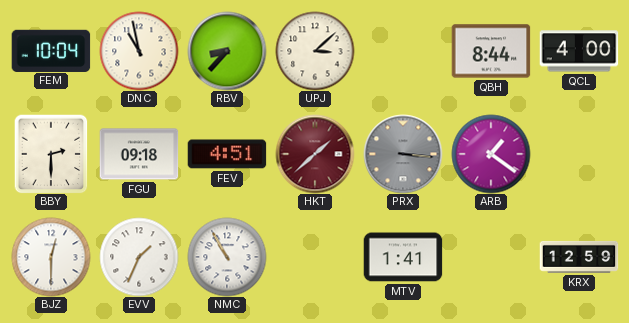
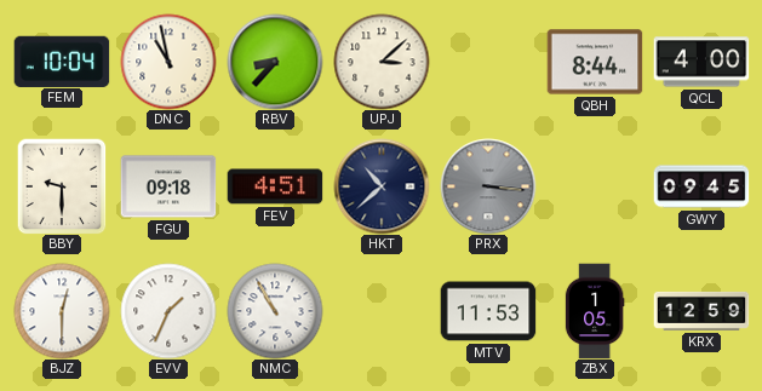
BBY: 2:30 -> 9:30 (62, 186)
HKT: 1:38 -> 10:38 (382, 186)
HKT dial: burgundy -> navy (382, 186)
ARB: 1:21 -> none (491, 154)
GWY: none -> 09:45 (701, 186)
MTV: 1:41 -> 11:53 (488, 311)
ZBX: none -> 1:05 (595, 311)
